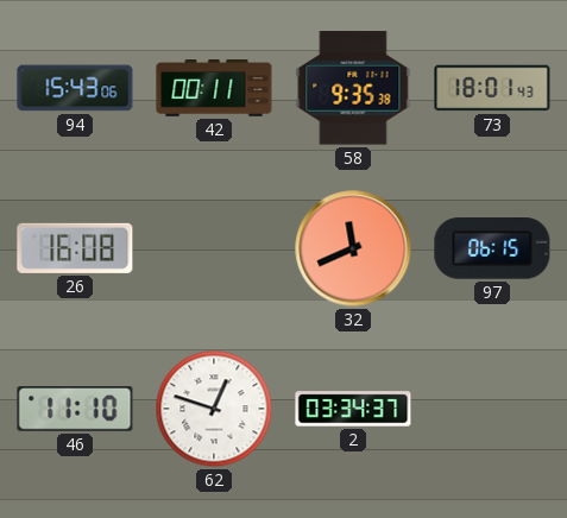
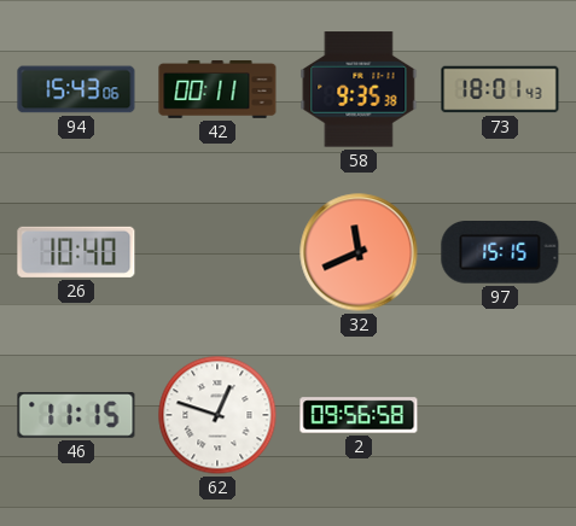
26: 16:08 -> 10:40 (76, 252)
97: 06:15 -> 15:15 (500, 253)
46: 11:10 -> 11:15 (76, 415)
2: 03:34 -> 09:56 (359, 415)
